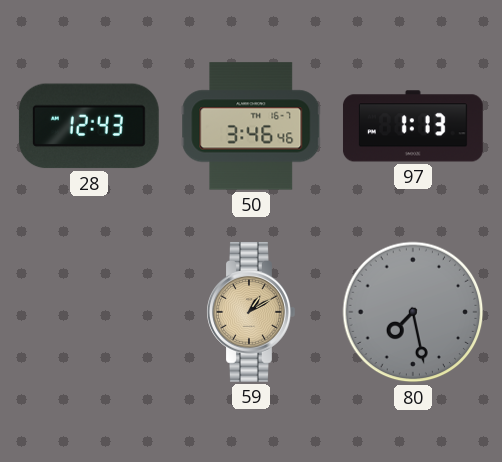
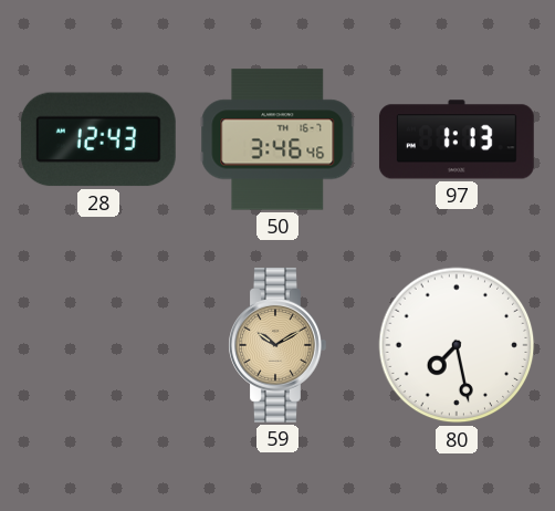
59: 1:10 -> 10:10 (277, 345)
80 dial: grey -> white (457, 345)
